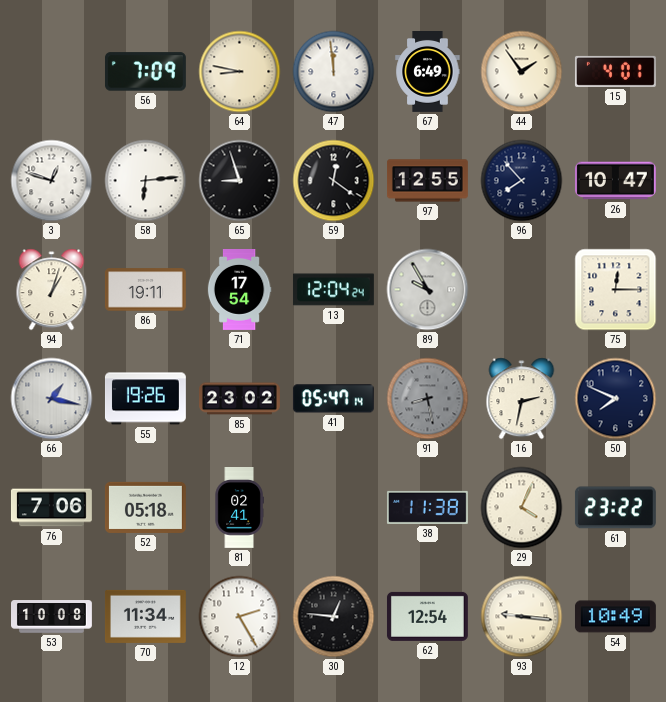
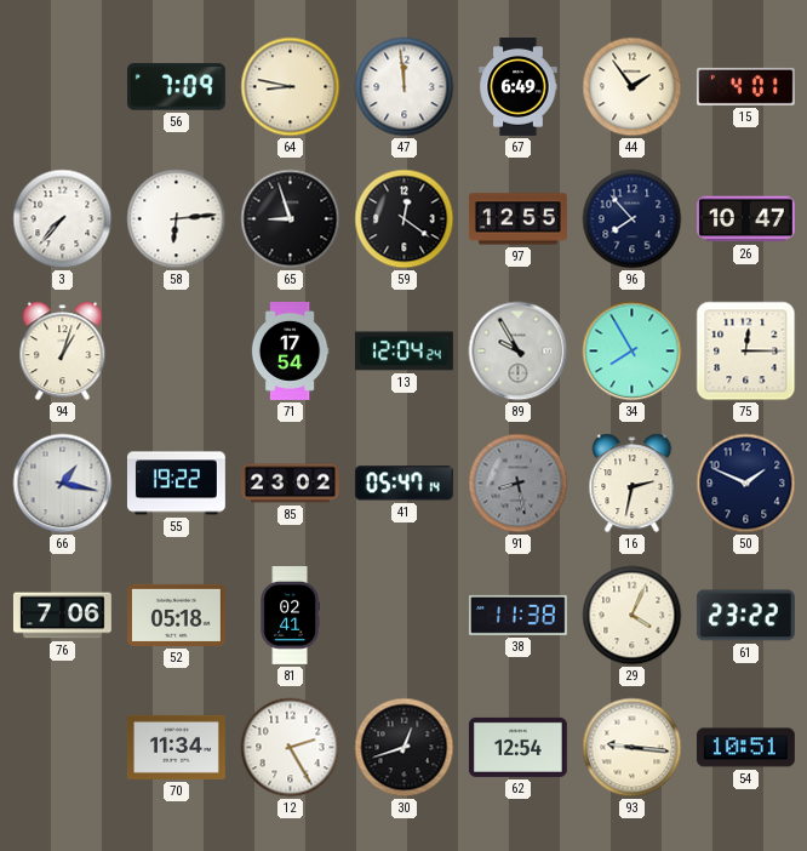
3: 12:48 -> 7:37 (63, 219)
86: 19:11 -> none (145, 290)
34: none -> 7:55 (633, 352)
55: 19:26 -> 19:22 (176, 484)
50: 7:49 -> 1:49 (746, 484)
53: 10:08 -> none (52, 617)
30: 12:46 -> 12:42 (405, 748)
54: 10:49 -> 10:51 (745, 748)
